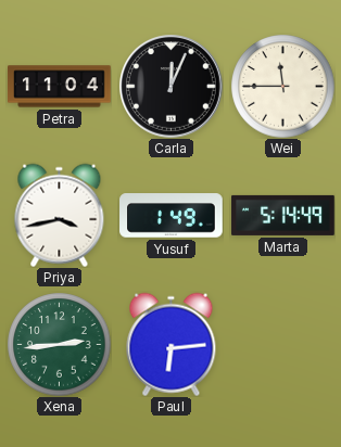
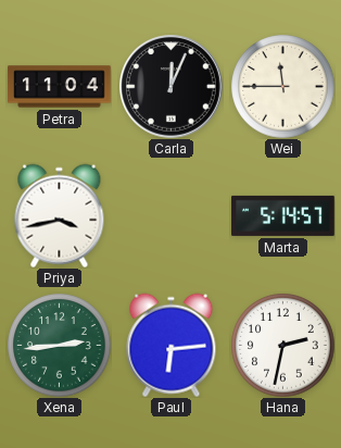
Yusuf: 1:49 -> none (172, 216)
Marta: 5:14:49 -> 5:14:57 (283, 215)
Hana: none -> 2:32 (282, 345)
